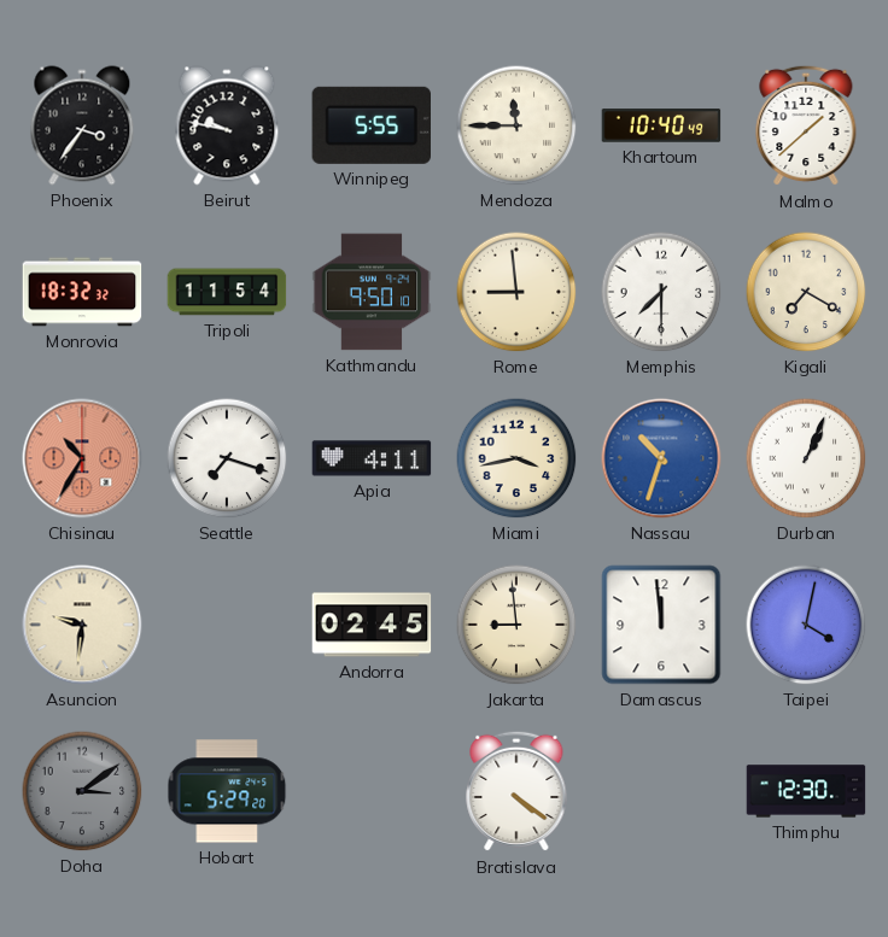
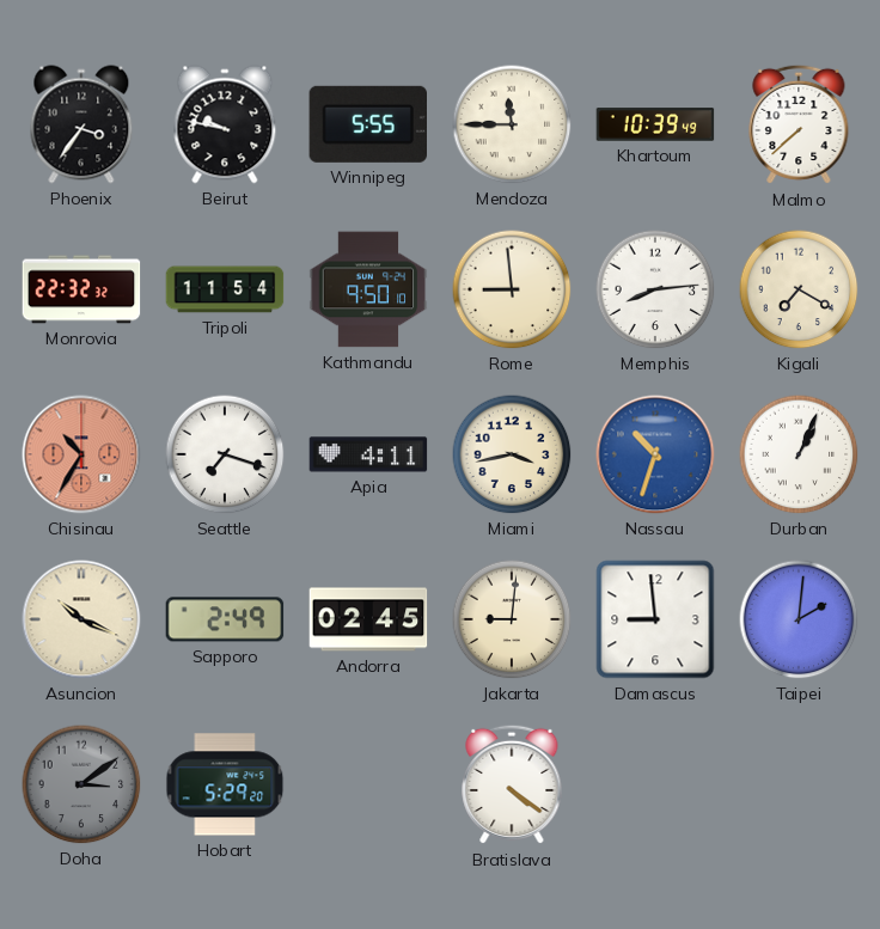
Khartoum: 10:40 -> 10:39 (655, 124)
Malmo: 1:38 -> 7:38 (799, 124)
Monrovia: 18:32 -> 22:32 (81, 289)
Memphis: 7:30 -> 8:14 (655, 289)
Asuncion: 9:31 -> 10:19 (81, 619)
Sapporo: none -> 2:49 (225, 619)
Jakarta: 8:59 -> 9:01 (512, 619)
Damascus: 11:59 -> 8:59 (655, 619)
Taipei: 4:02 -> 2:01 (799, 619)
Thimphu: 12:30 -> none (806, 791)
